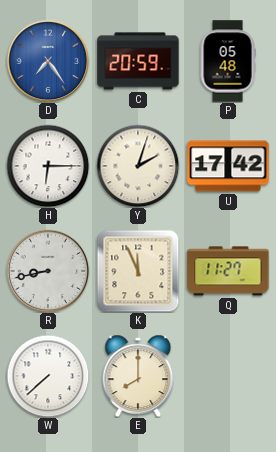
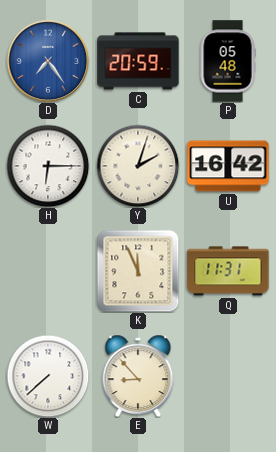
U: 17:42 -> 16:42 (228, 166)
R: 8:43 -> none (48, 271)
Q: 11:27 -> 11:31 (228, 271)
E: 8:00 -> 8:53 (138, 376)
